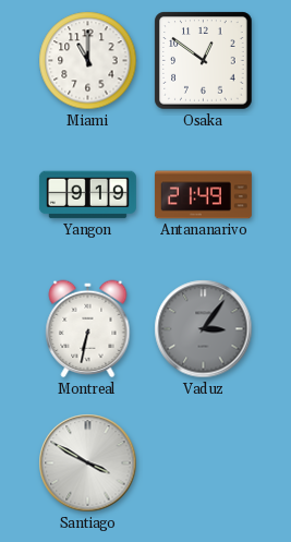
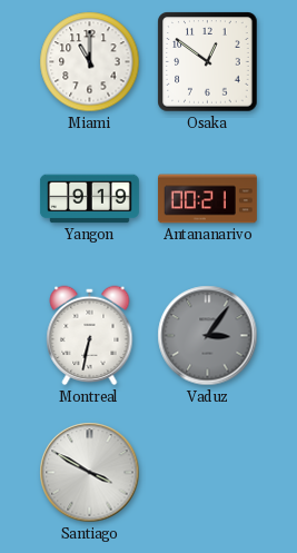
Antananarivo: 21:49 -> 00:21 (207, 199)
